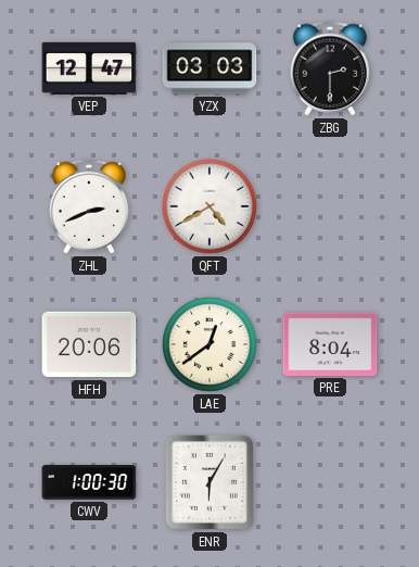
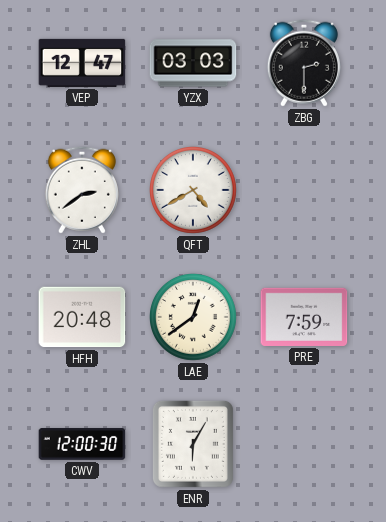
ZHL: 2:41 -> 2:39 (82, 190)
HFH: 20:06 -> 20:48 (82, 317)
PRE: 8:04 -> 7:59 (304, 317)
CWV: 1:00 -> 12:00 (82, 444)
